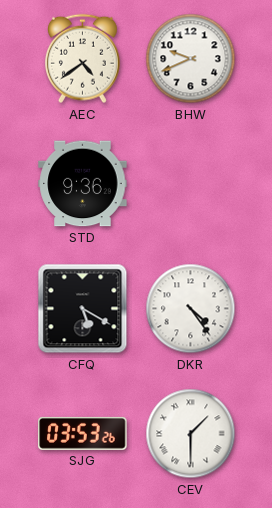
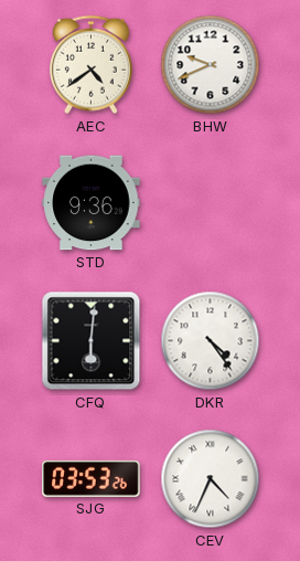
CFQ: 5:20 -> 6:01 (92, 341)
CEV: 1:30 -> 4:34 (211, 479)
